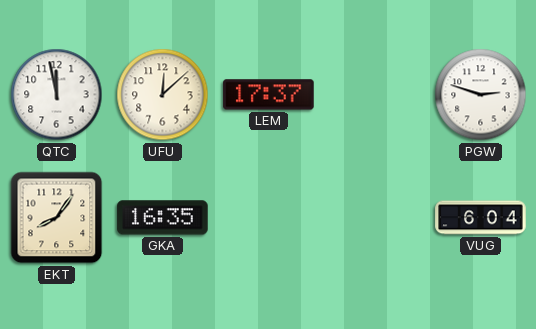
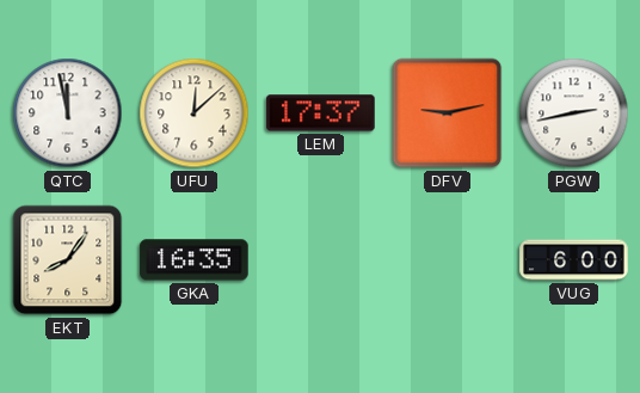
DFV: none -> 9:13 (448, 113)
PGW: 2:48 -> 2:43 (574, 113)
VUG: 6:04 -> 6:00 (574, 260)
